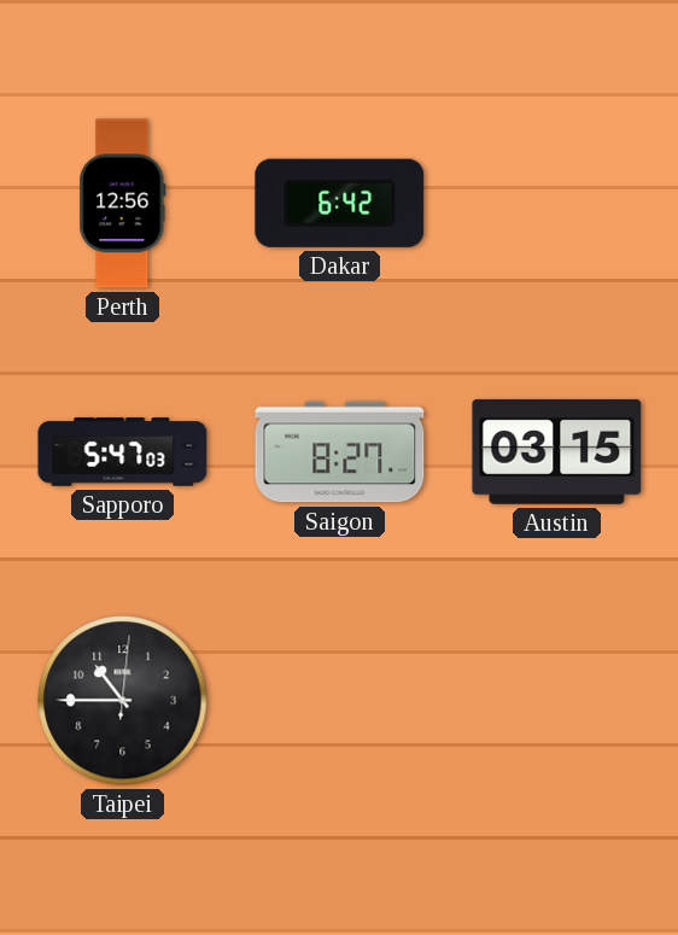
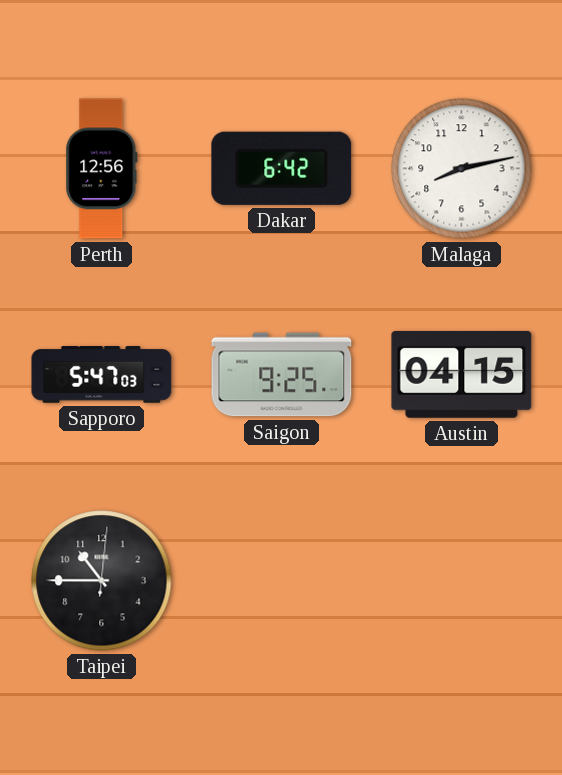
Malaga: none -> 8:13 (462, 169)
Saigon: 8:27 -> 9:25 (282, 375)
Austin: 03:15 -> 04:15 (462, 374)
